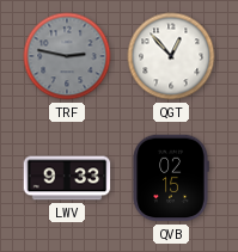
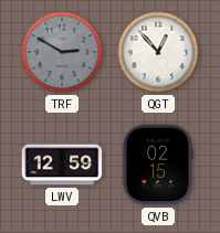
TRF: 2:47 -> 2:50 (62, 52)
LWV: 9:33 -> 12:59 (62, 165)
